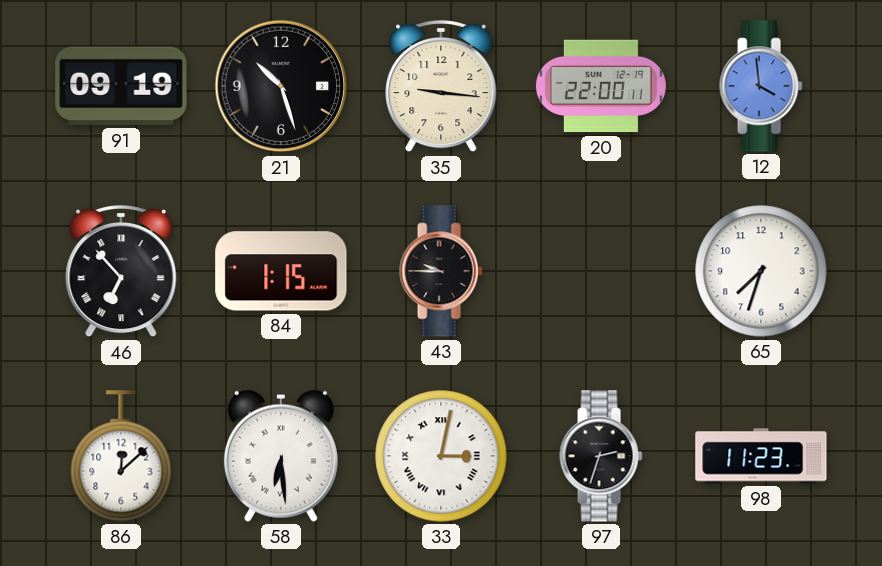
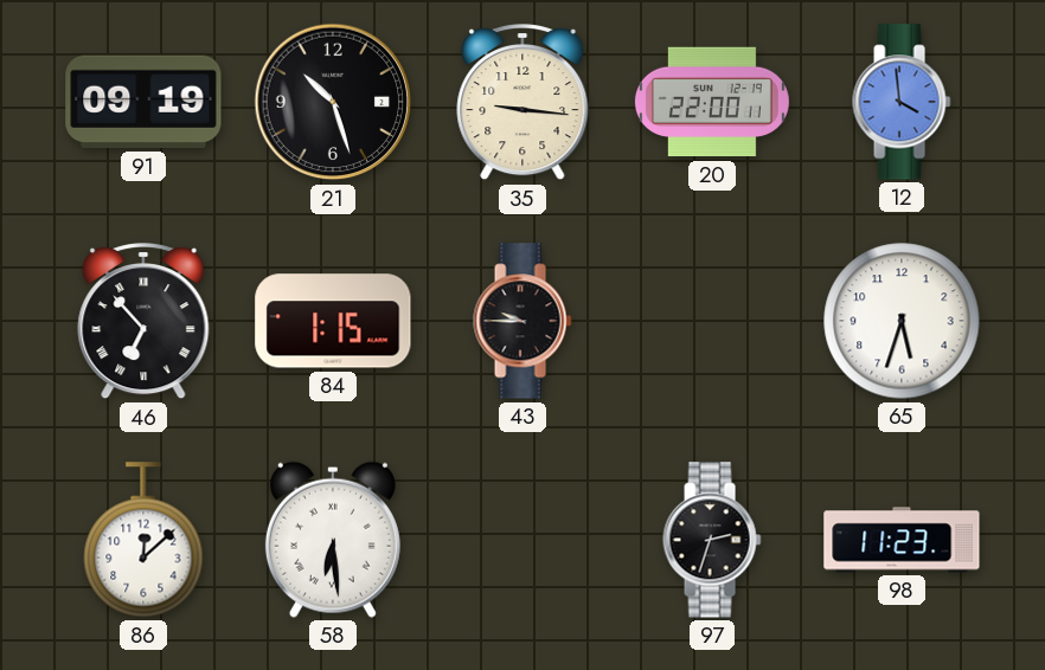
65: 7:33 -> 5:33 (902, 321)
33: 3:02 -> none (441, 456)
